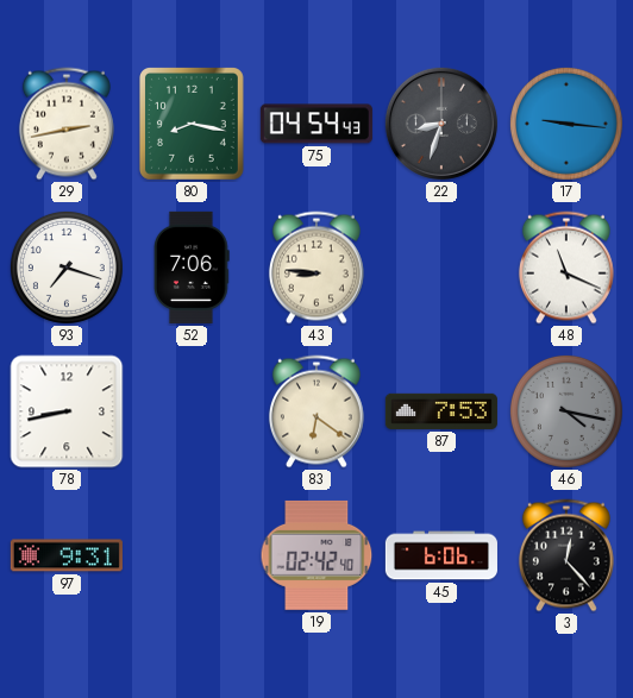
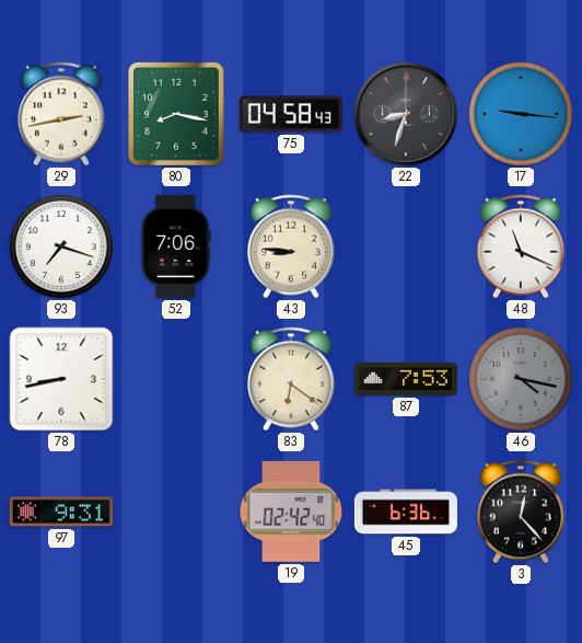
75: 04:54 -> 04:58 (291, 114)
45: 6:06 -> 6:36 (406, 512)
